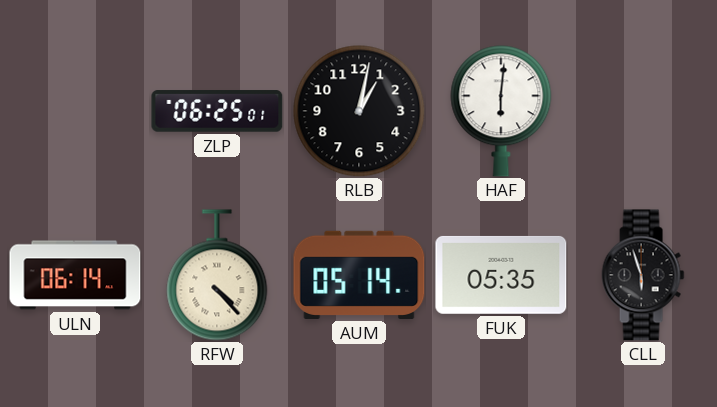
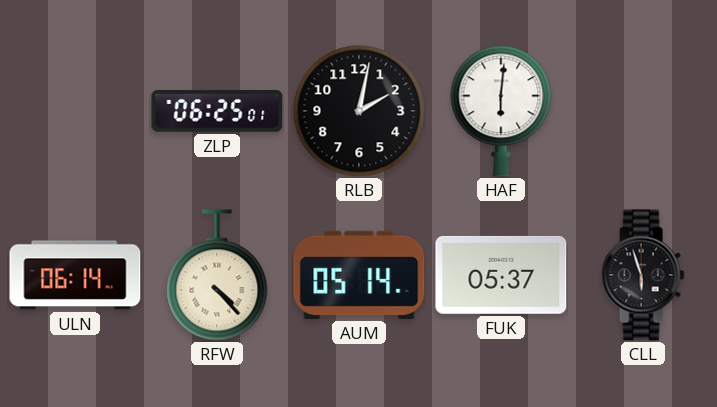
RLB: 1:02 -> 2:02 (359, 111)
FUK: 05:35 -> 05:37 (501, 275)
